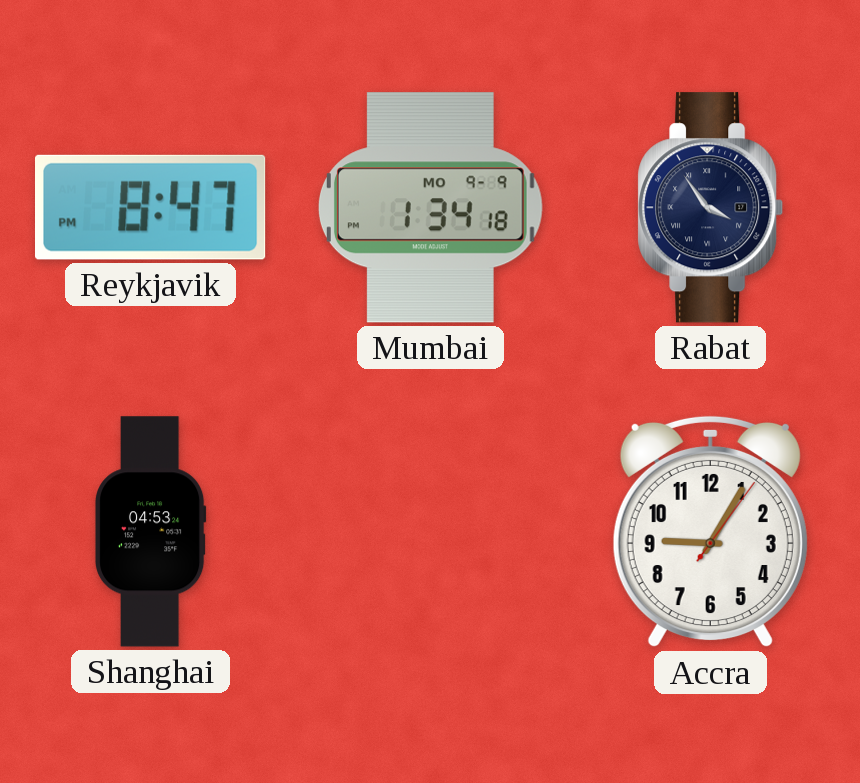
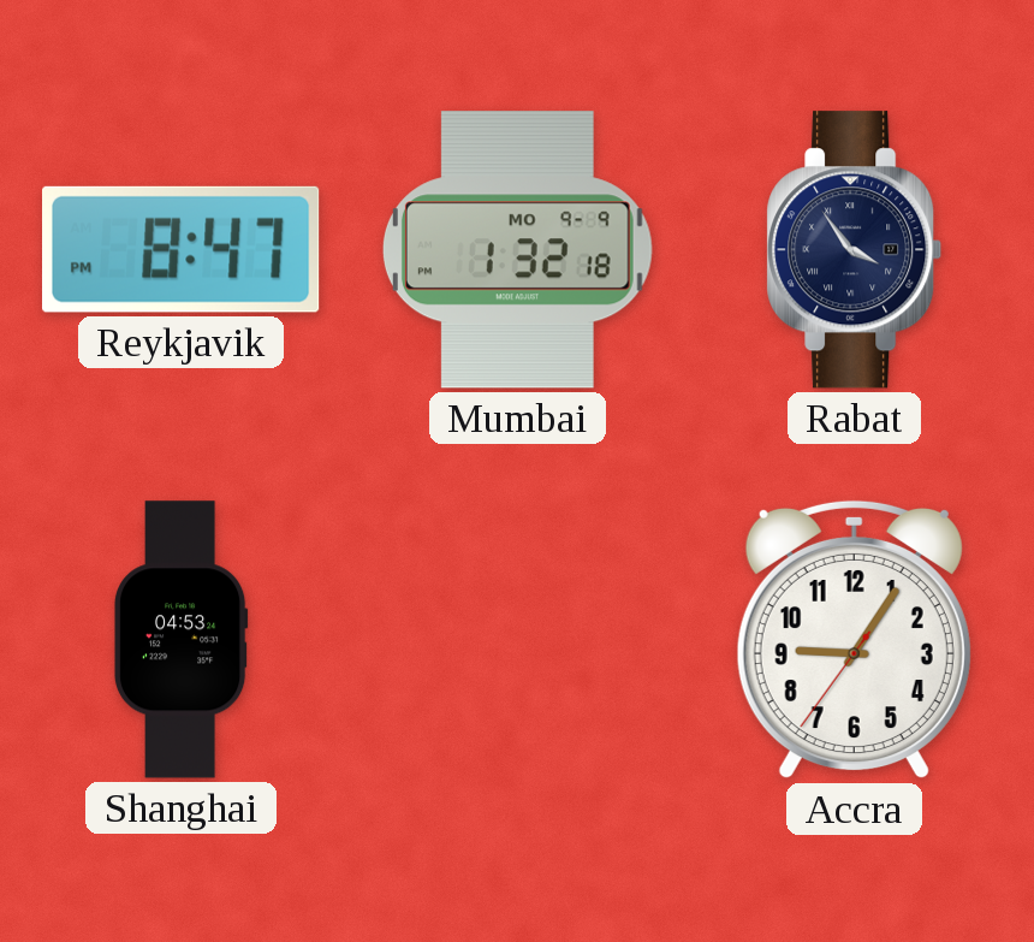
Mumbai: 1:34 -> 1:32 (517, 250)
Accra: 9:05:06 -> 9:05:36 (854, 640)
